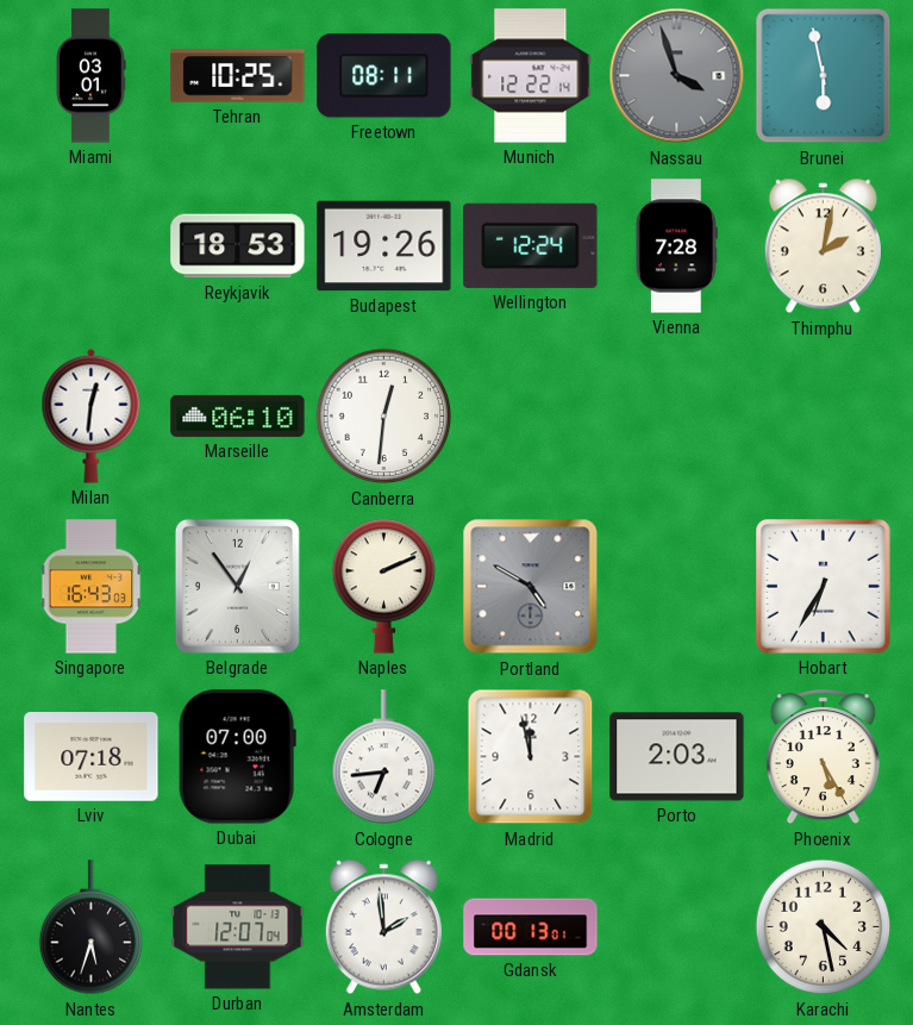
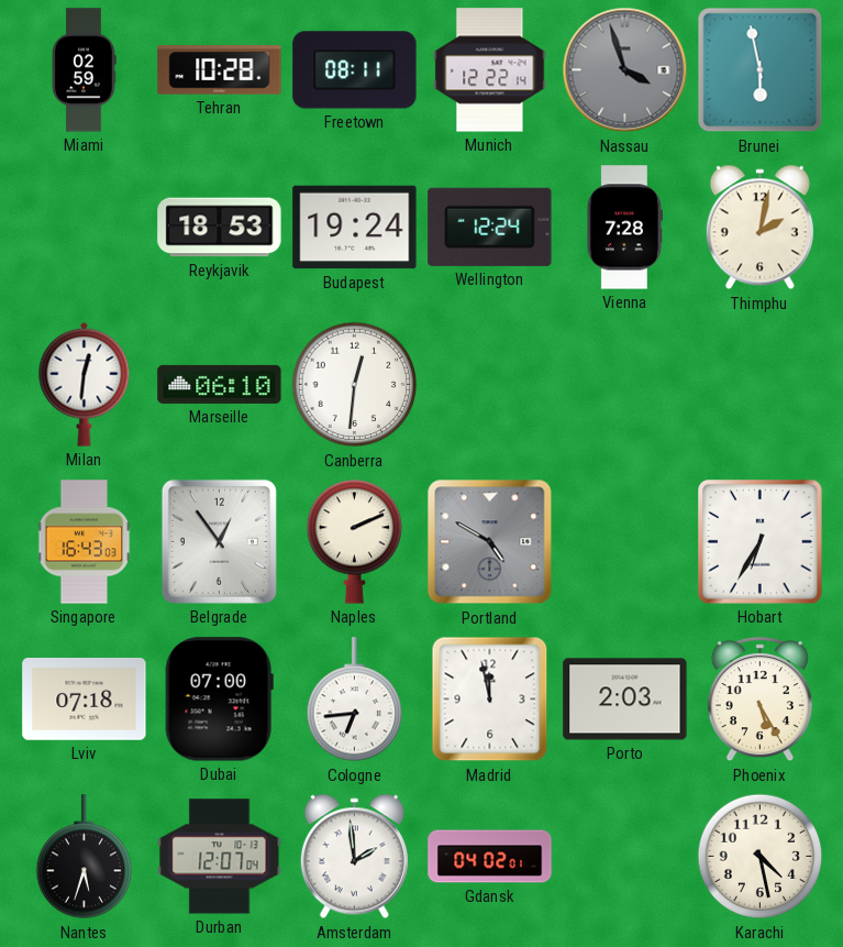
Miami: 03:01 -> 02:59 (84, 70)
Tehran: 10:25 -> 10:28 (220, 70)
Budapest: 19:26 -> 19:24 (355, 228)
Gdansk: 00:13 -> 04:02 (490, 857)
